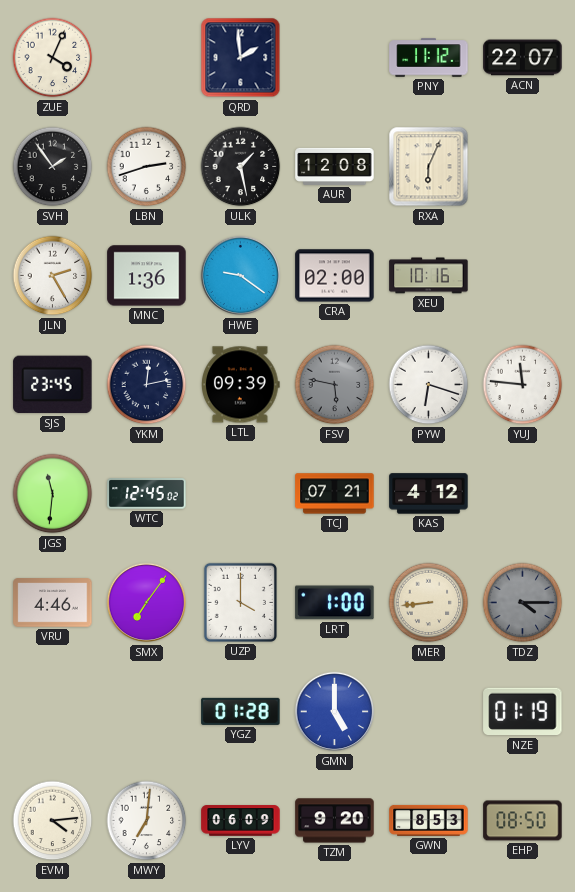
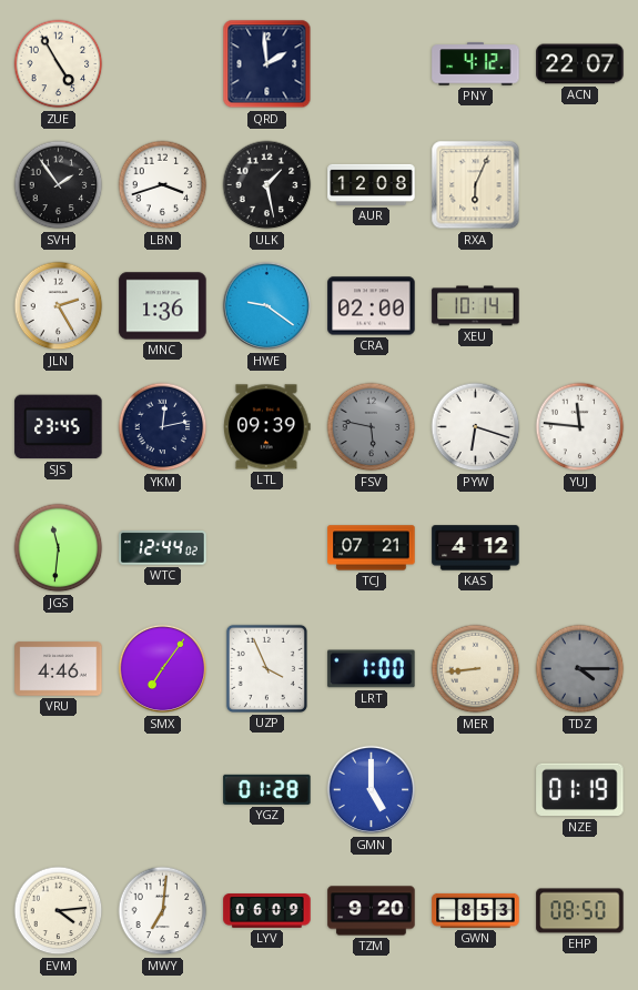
ZUE: 4:04 -> 4:55 (59, 64)
PNY: 11:12 -> 4:12 (476, 64)
LBN: 2:42 -> 3:42 (163, 185)
XEU: 10:16 -> 10:14 (476, 306)
WTC: 12:45 -> 12:44 (163, 548)
UZP: 4:00 -> 3:56 (266, 668)
